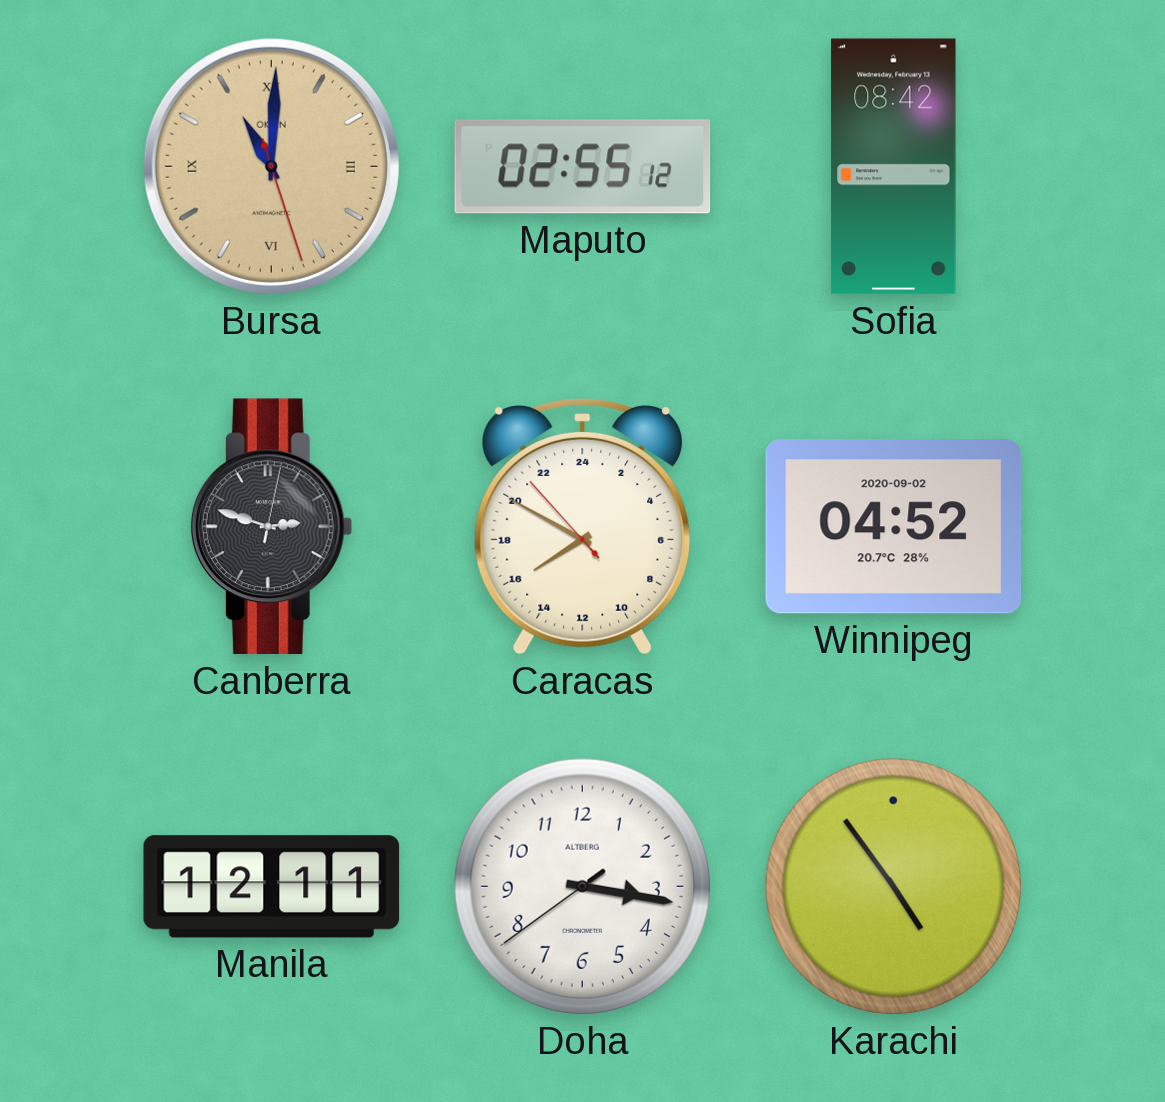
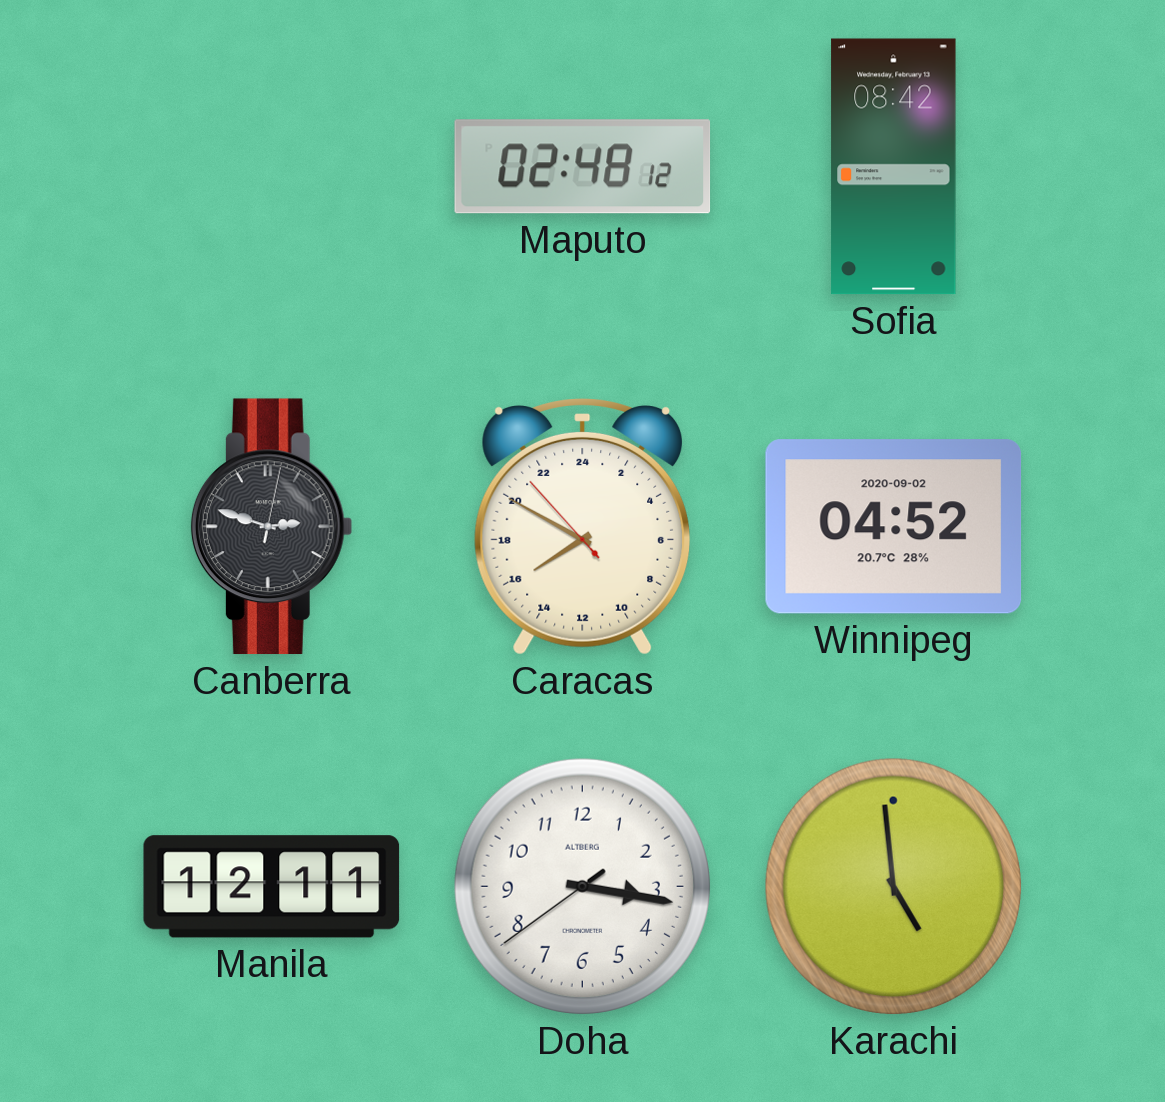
Bursa: 11:00 -> none (271, 166)
Maputo: 02:55 -> 02:48 (583, 167)
Karachi: 4:54 -> 4:59 (893, 886)
